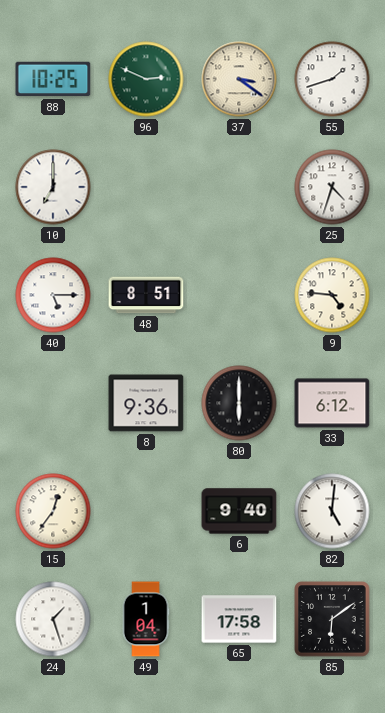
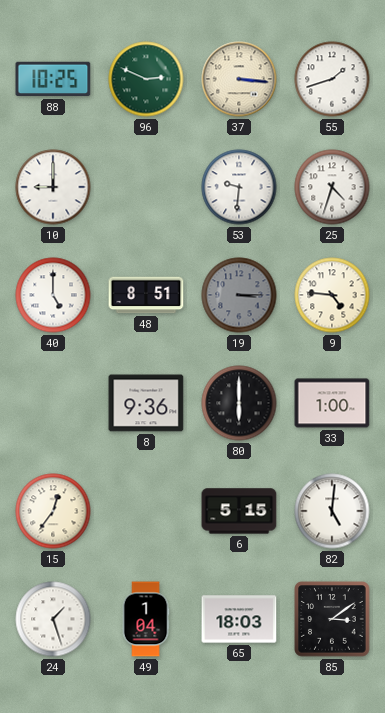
37: 3:21 -> 3:16 (239, 79)
10: 7:00 -> 9:00 (53, 187)
53: none -> 9:31 (239, 187)
40: 5:15 -> 5:00 (53, 295)
19: none -> 3:15 (239, 295)
33: 6:12 -> 1:00 (332, 403)
6: 9:40 -> 5:15 (239, 511)
65: 17:58 -> 18:03 (239, 619)
85: 6:09 -> 3:09 (332, 619)
